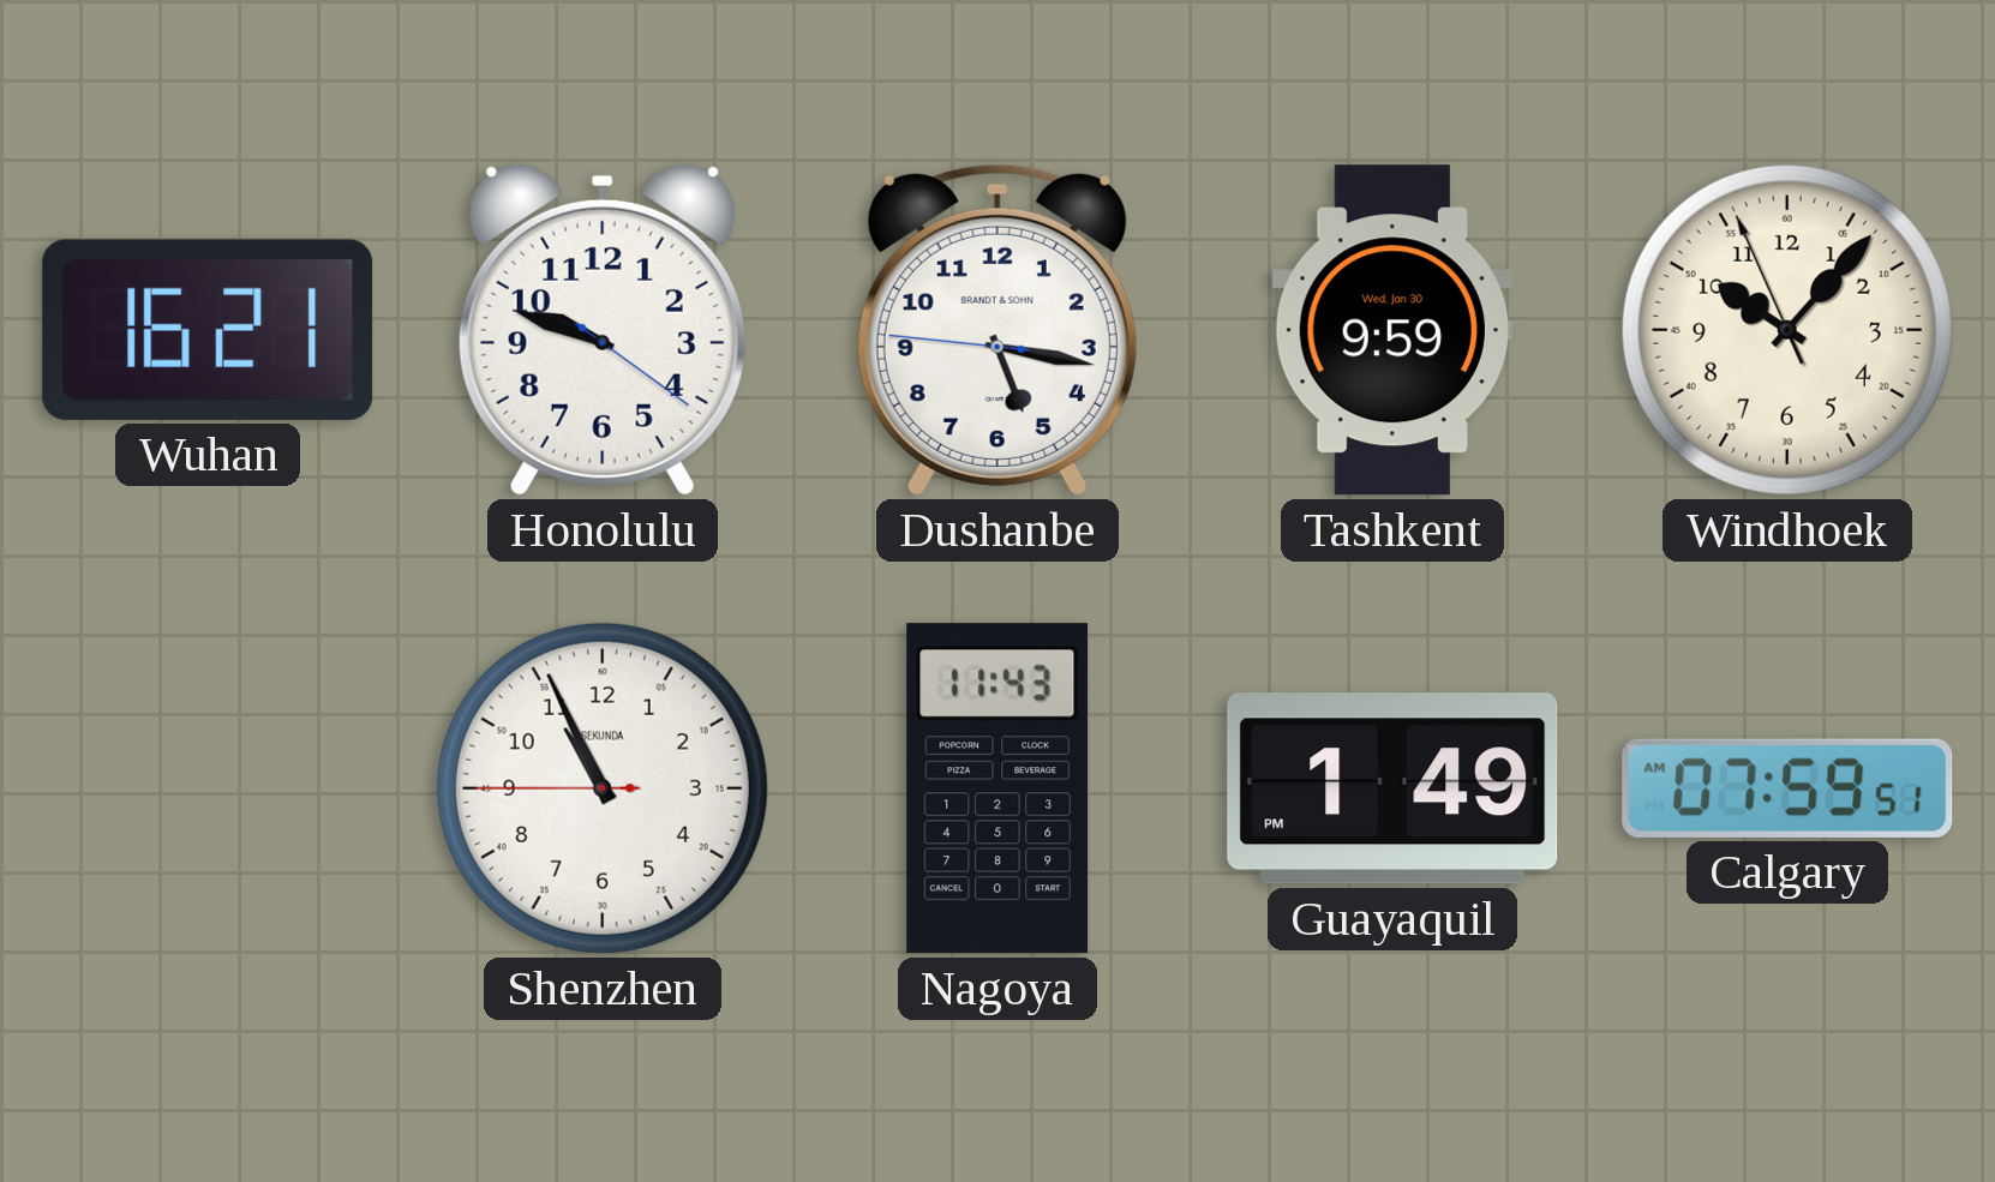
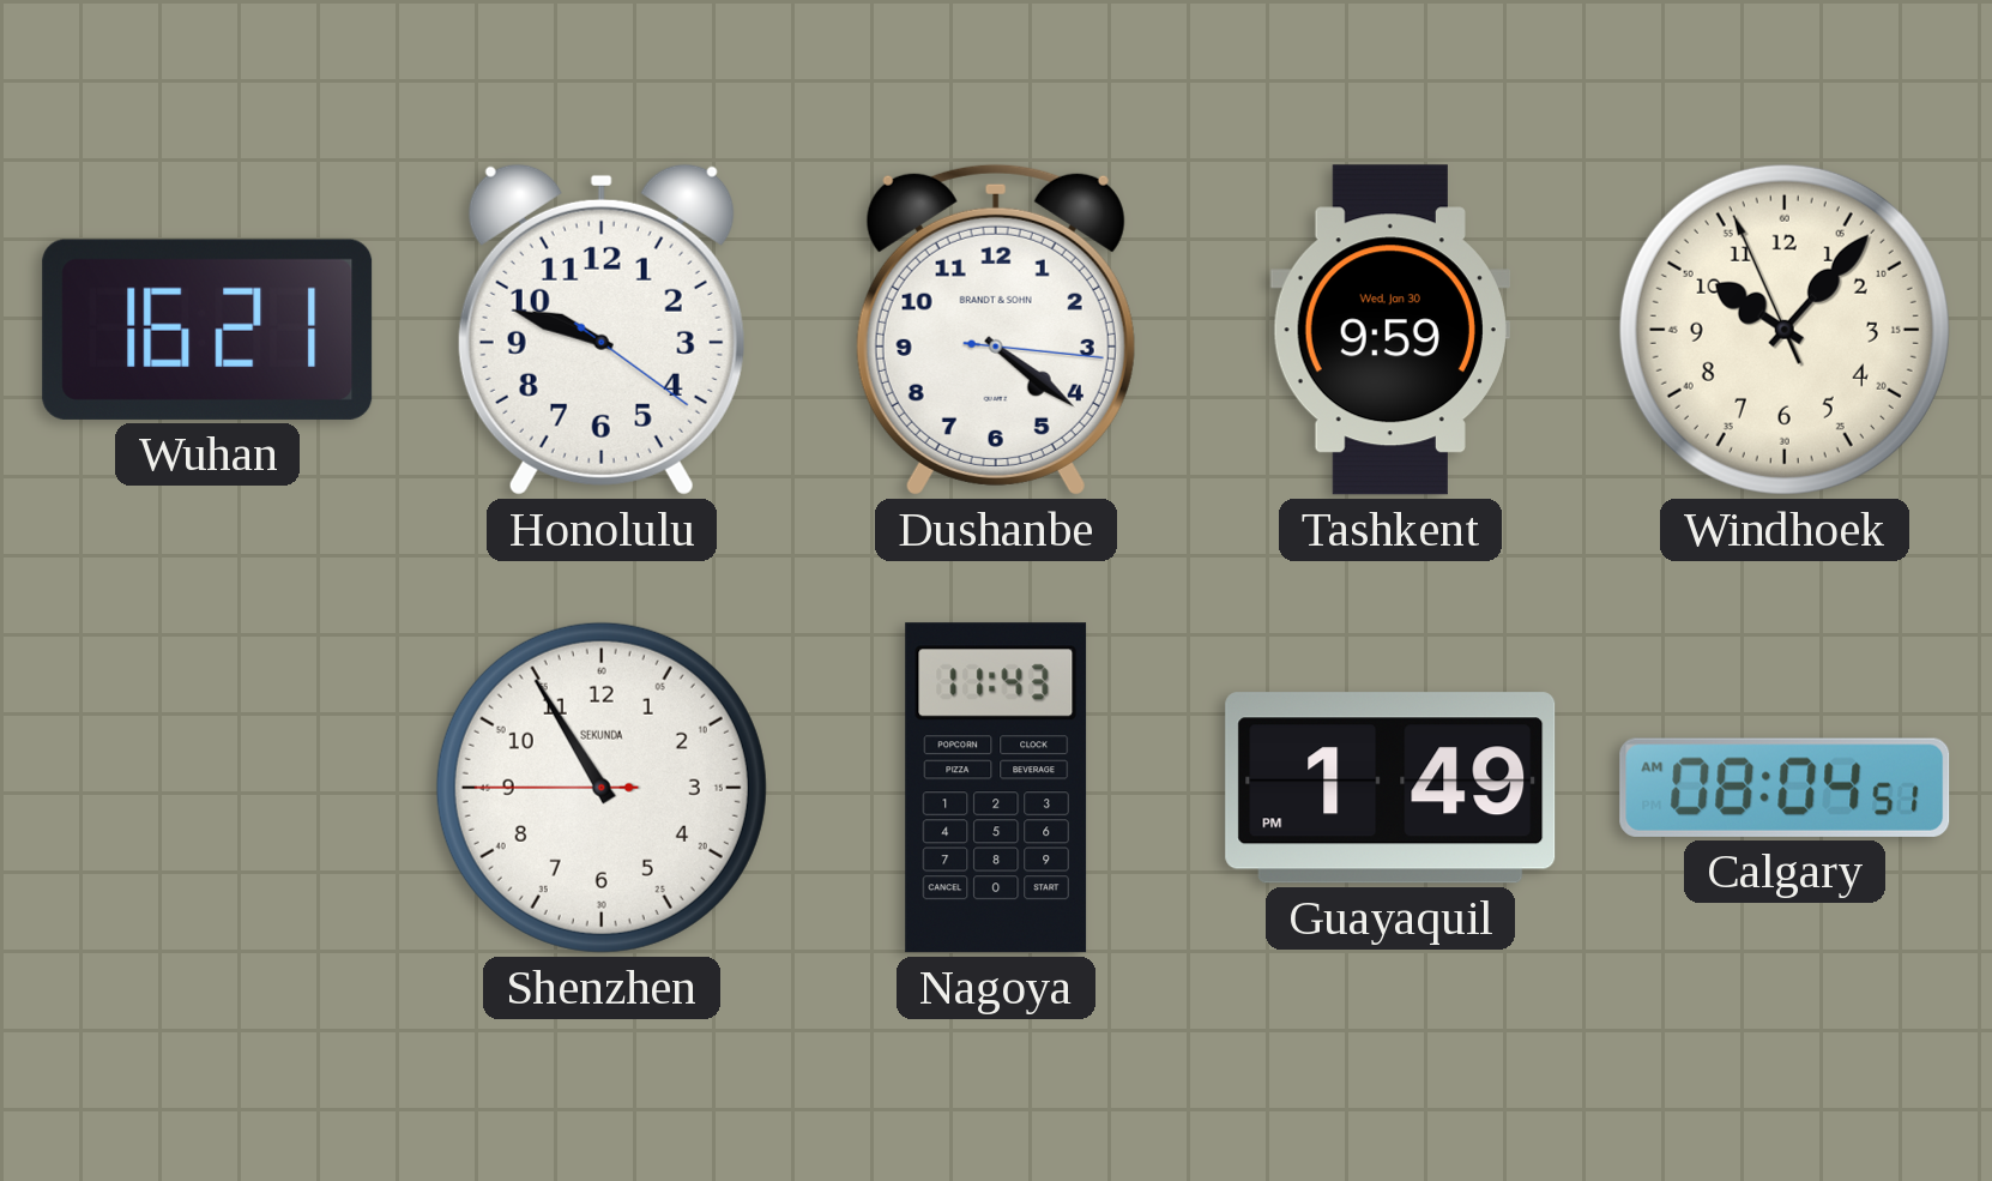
Dushanbe: 5:16 -> 4:21 (996, 330)
Shenzhen: 10:55 -> 10:54 (602, 788)
Calgary: 07:59 -> 08:04 (1785, 788)
